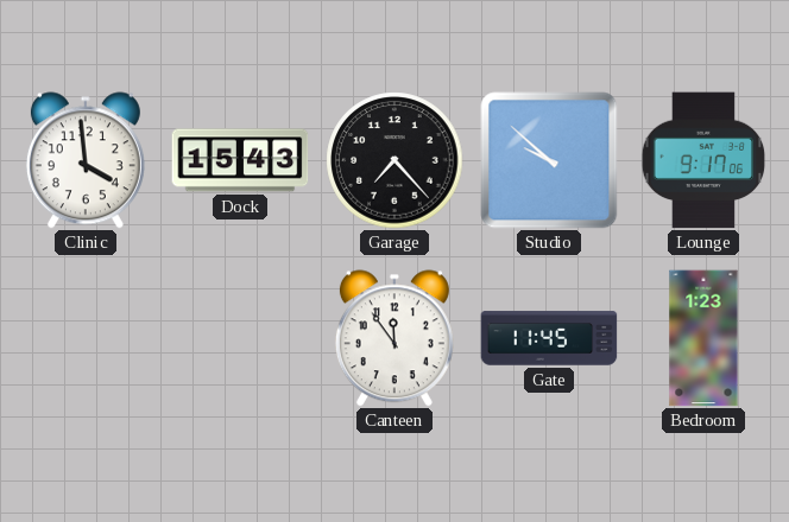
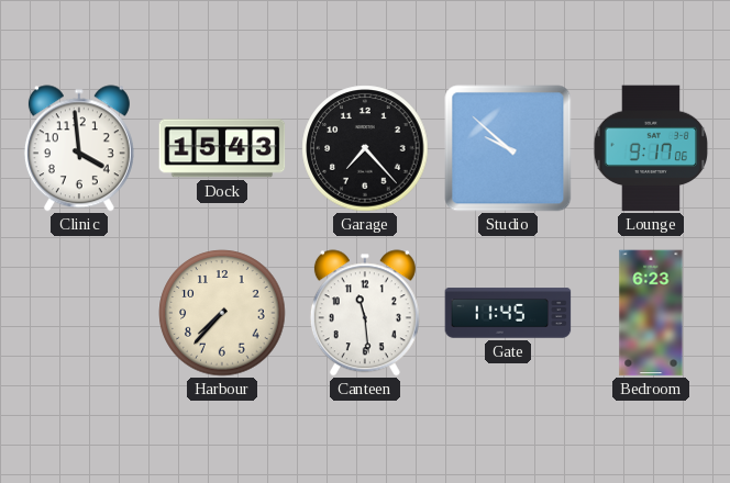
Harbour: none -> 7:37 (222, 313)
Canteen: 11:54 -> 11:29 (365, 313)
Bedroom: 1:23 -> 6:23 (651, 313)
